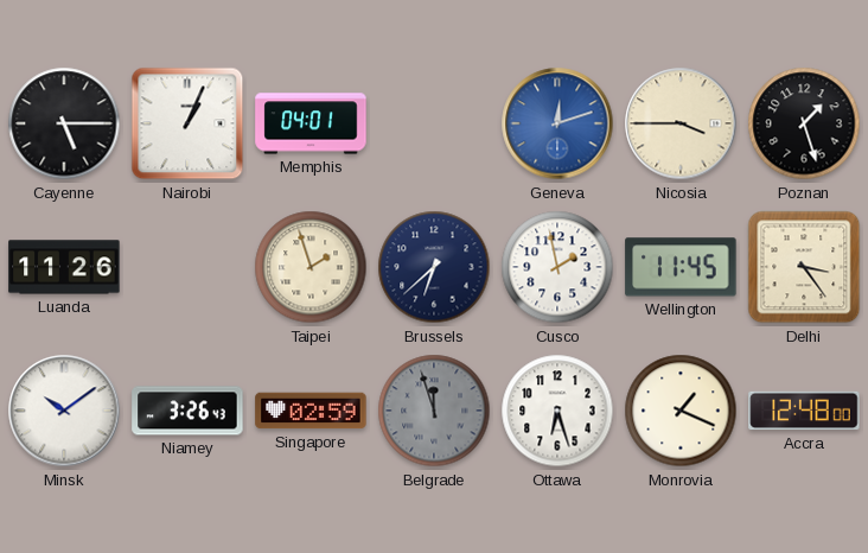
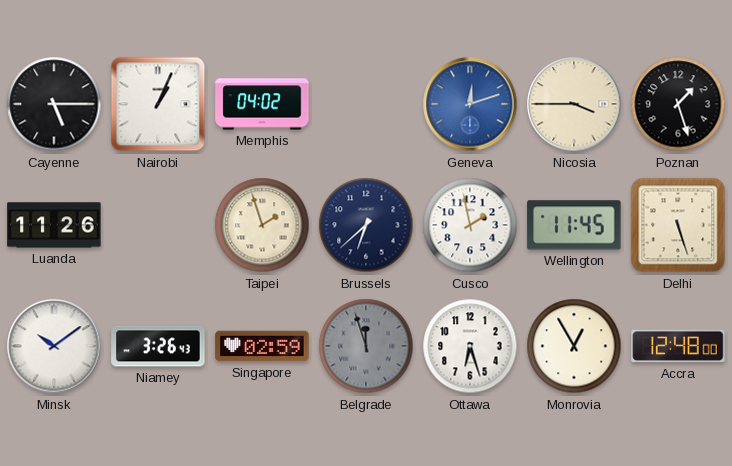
Memphis: 04:01 -> 04:02 (262, 104)
Delhi: 3:24 -> 5:27 (678, 225)
Monrovia: 1:19 -> 12:55 (574, 346)
